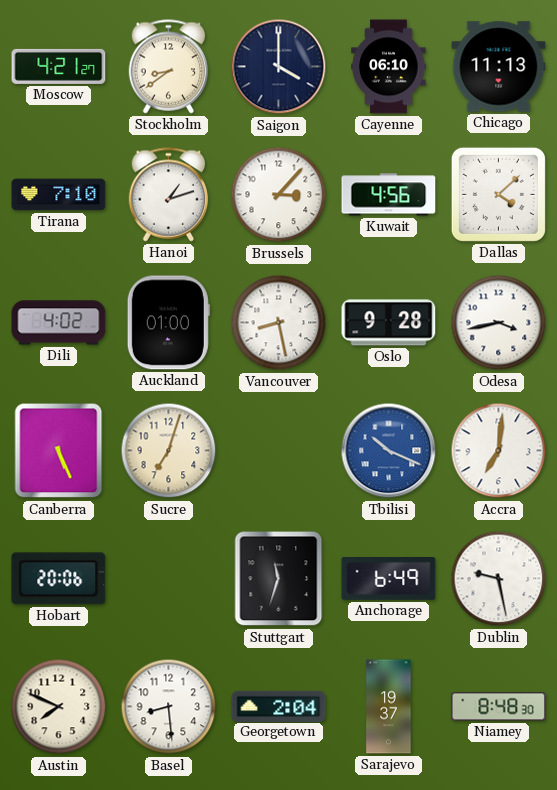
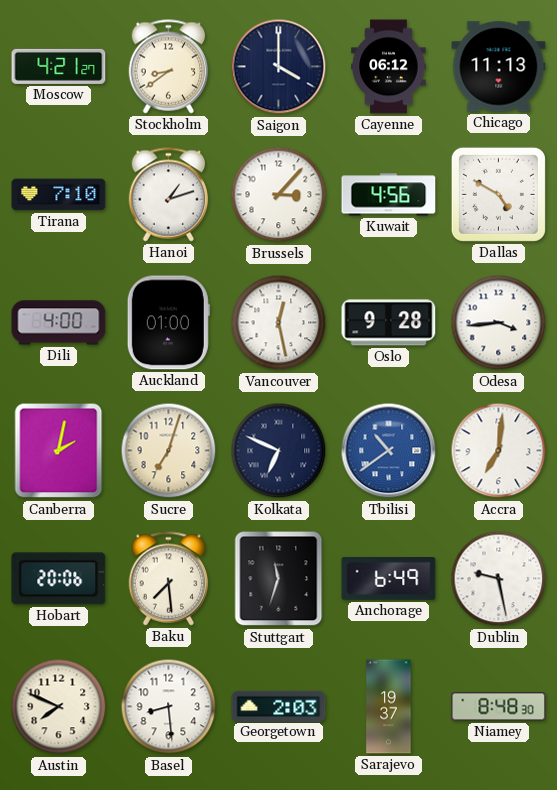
Cayenne: 06:10 -> 06:12 (389, 67)
Dallas: 4:08 -> 4:50 (498, 194)
Dili: 4:02 -> 4:00 (59, 323)
Vancouver: 8:28 -> 12:28 (279, 323)
Odesa: 3:43 -> 3:44 (499, 323)
Canberra: 5:26 -> 2:02 (59, 451)
Kolkata: none -> 6:49 (279, 451)
Tbilisi: 10:19 -> 10:39 (389, 451)
Baku: none -> 7:29 (169, 579)
Georgetown: 2:04 -> 2:03 (279, 706)
